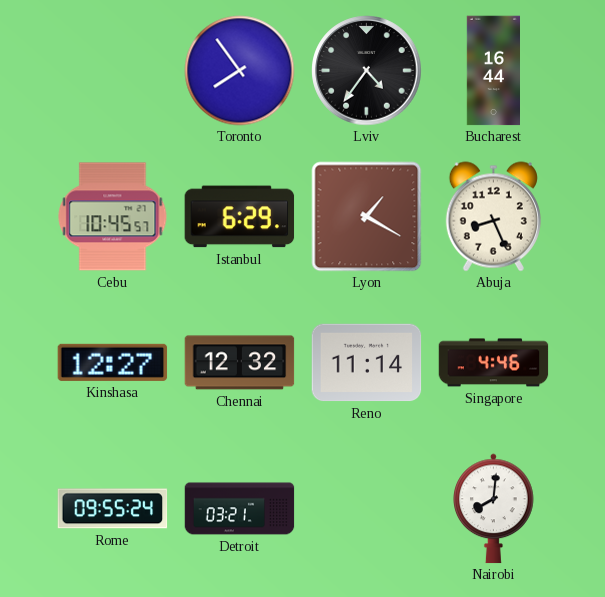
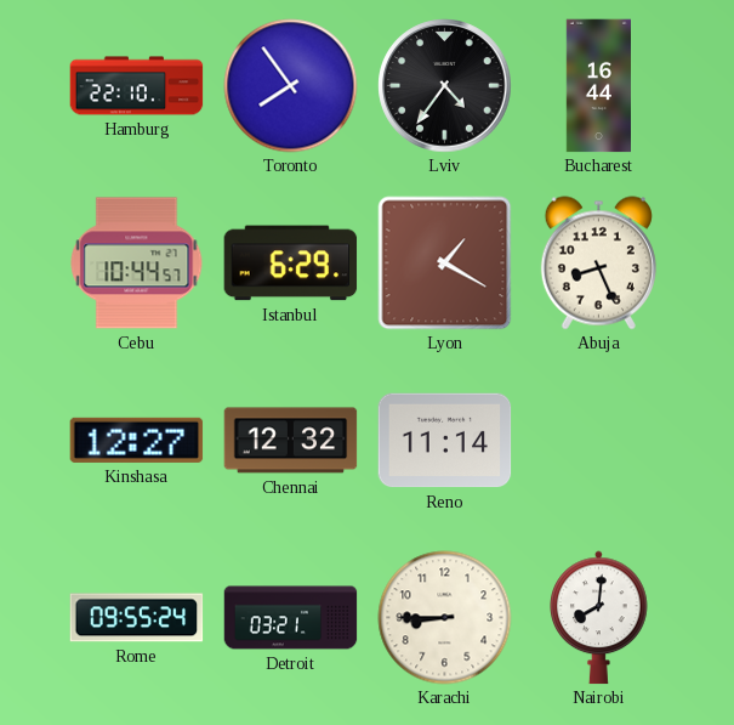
Hamburg: none -> 22:10 (137, 86)
Cebu: 10:45 -> 10:44 (137, 264)
Singapore: 4:46 -> none (494, 363)
Karachi: none -> 8:45 (445, 618)
